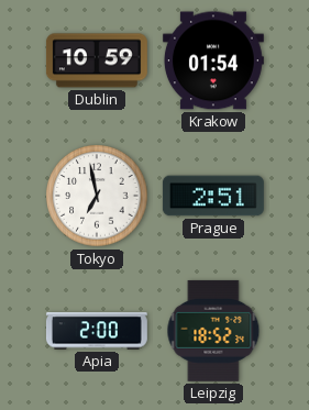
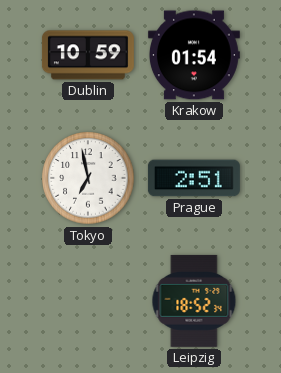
Apia: 2:00 -> none (97, 331)
